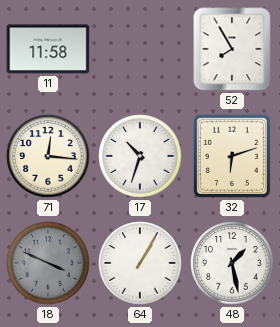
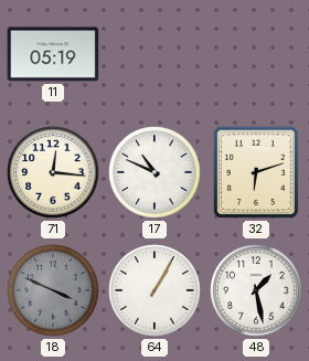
11: 11:58 -> 05:19 (53, 54)
52: 7:55 -> none (232, 49)
17: 10:33 -> 10:49 (154, 172)
